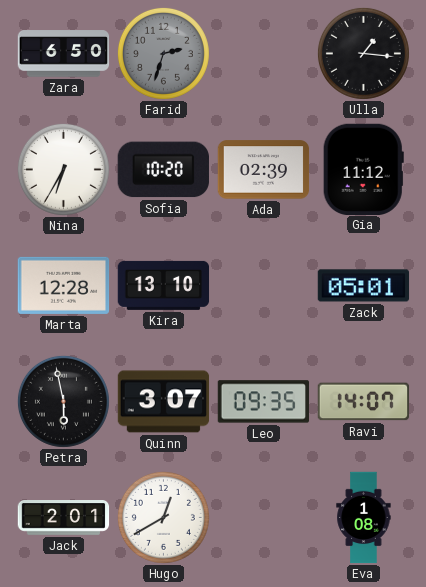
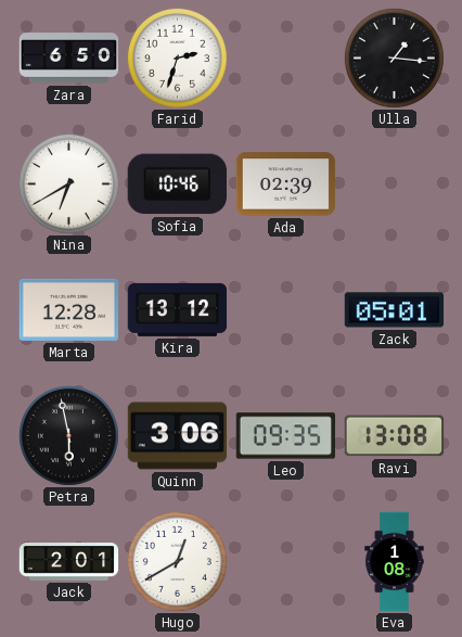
Farid dial: grey -> white (177, 58)
Nina: 6:35 -> 6:40 (68, 183)
Sofia: 10:20 -> 10:46 (177, 184)
Gia: 11:12 -> none (363, 169)
Kira: 13:10 -> 13:12 (178, 309)
Quinn: 3:07 -> 3:06 (178, 436)
Ravi: 14:07 -> 13:08 (395, 436)
